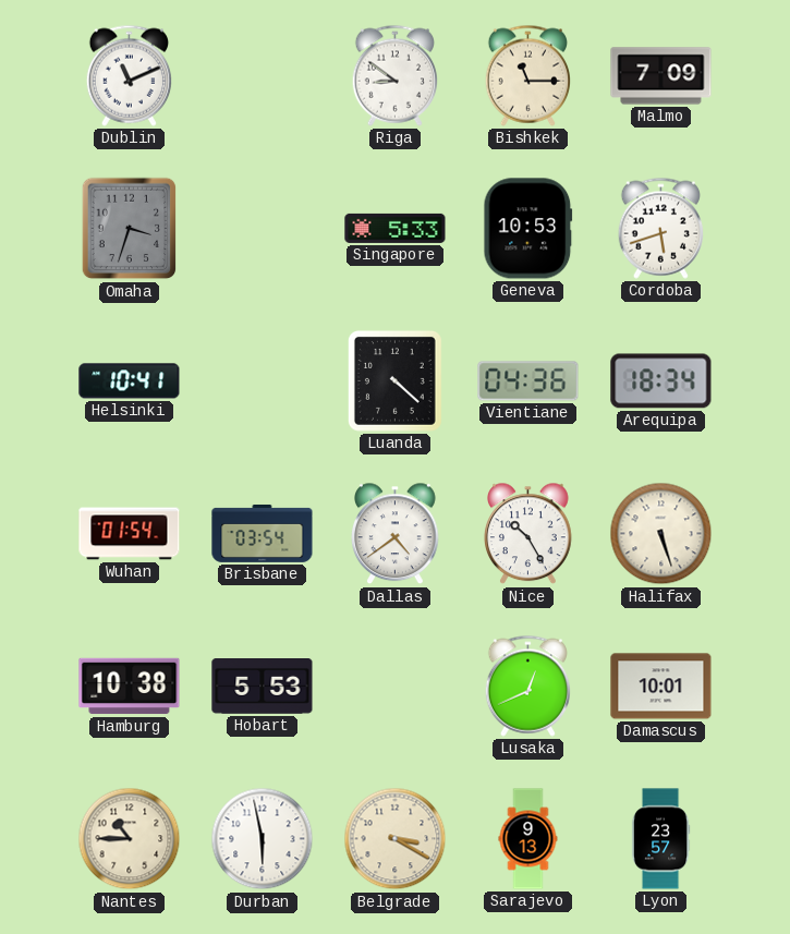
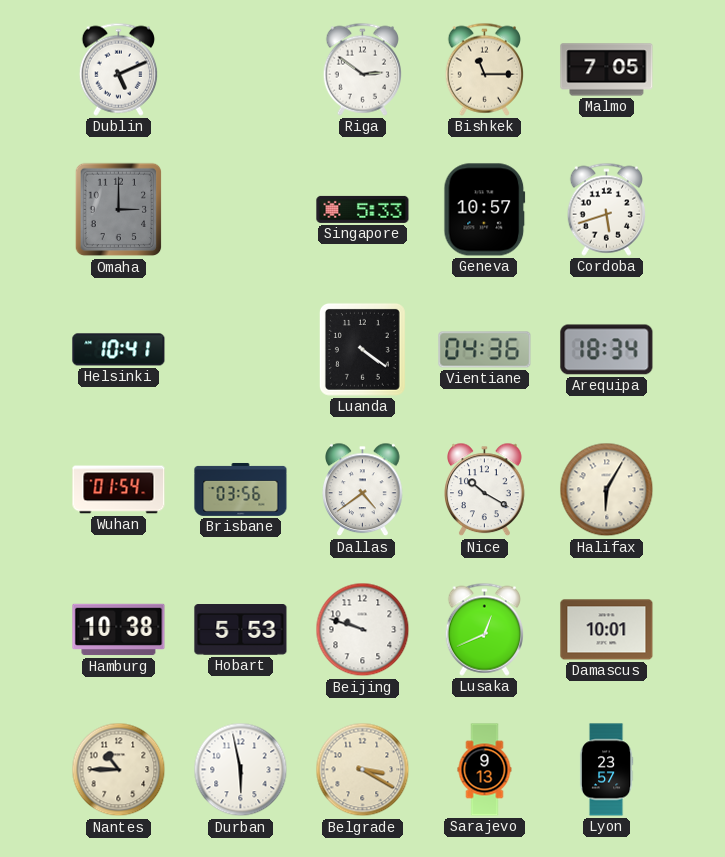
Dublin: 11:11 -> 5:11 (118, 69)
Riga: 8:51 -> 2:51 (362, 69)
Malmo: 7:09 -> 7:05 (607, 70)
Omaha: 3:33 -> 3:00 (119, 210)
Geneva: 10:53 -> 10:57 (485, 210)
Luanda: 4:22 -> 4:21 (362, 349)
Brisbane: 03:54 -> 03:56 (241, 489)
Nice: 10:25 -> 10:20 (485, 490)
Halifax: 5:27 -> 6:05 (607, 490)
Beijing: none -> 9:48 (363, 630)
